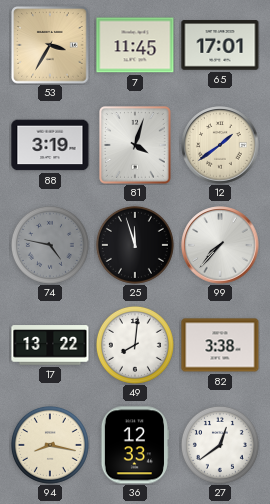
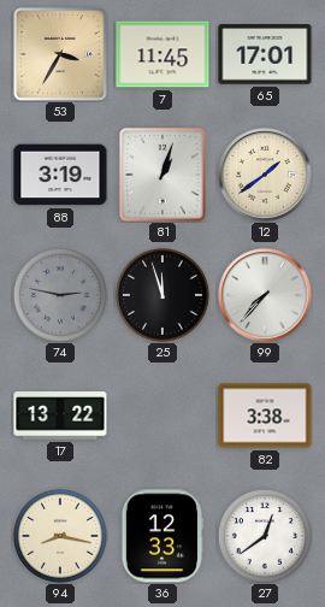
81: 4:03 -> 1:03 (164, 176)
74: 4:47 -> 2:47 (60, 295)
49: 8:01 -> none (135, 345)
